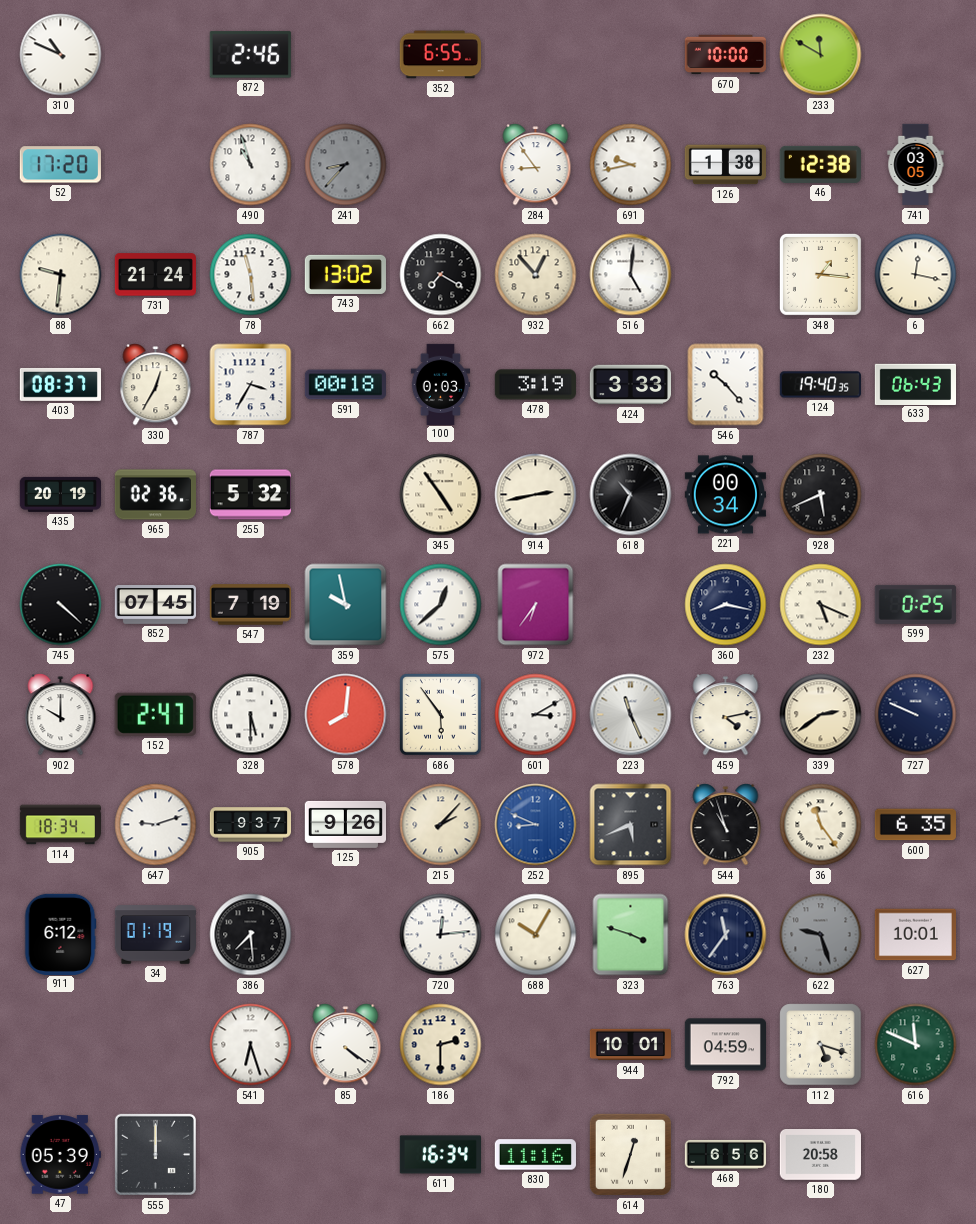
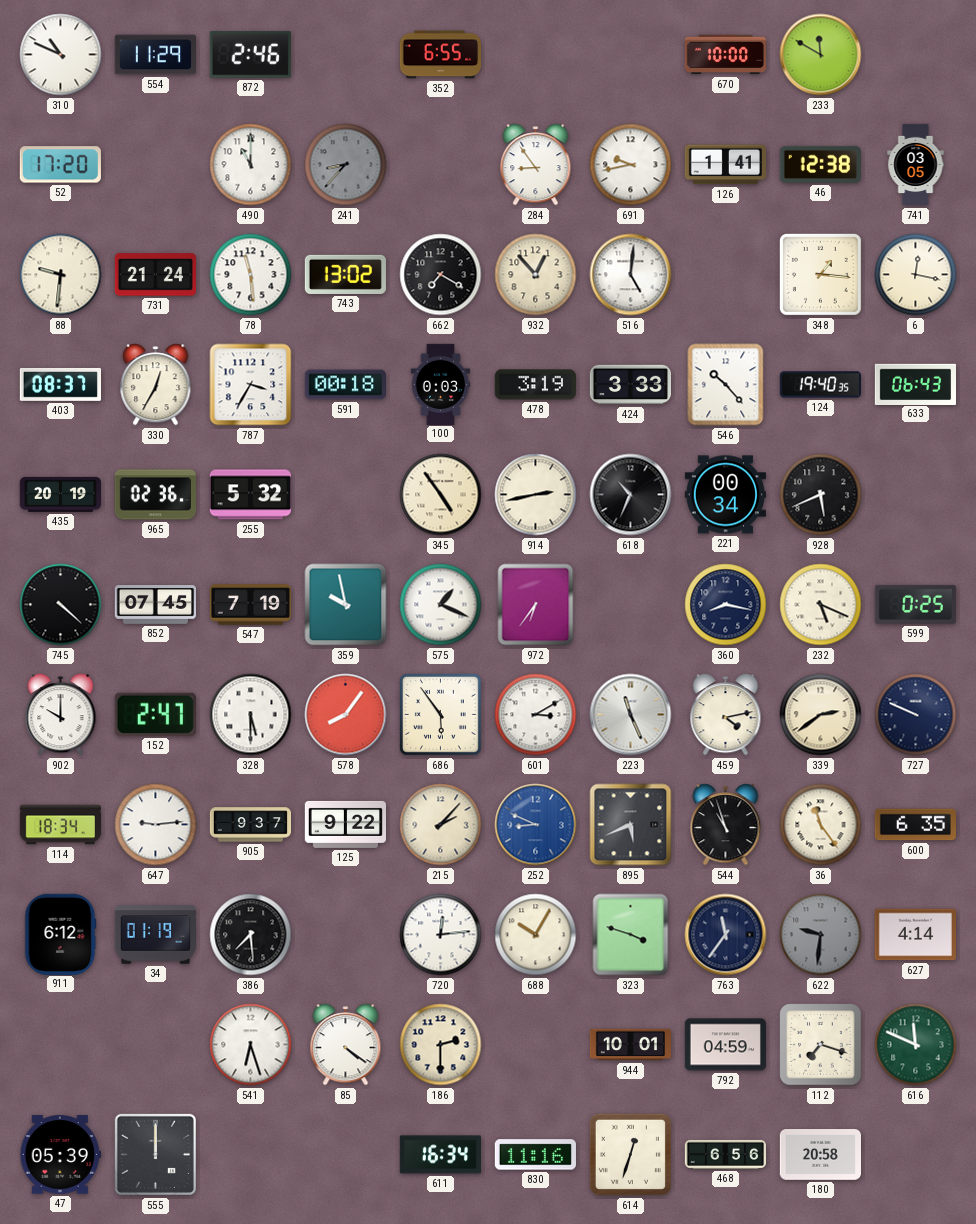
554: none -> 11:29 (155, 55)
490: 10:57 -> 11:00 (251, 165)
126: 1:38 -> 1:41 (725, 165)
575: 12:38 -> 1:19 (441, 605)
578: 8:01 -> 8:06 (346, 715)
647: 9:12 -> 9:14 (156, 825)
125: 9:26 -> 9:22 (345, 824)
622: 9:27 -> 9:31 (821, 935)
627: 10:01 -> 4:14 (915, 935)
112: 5:18 -> 7:18 (821, 1045)
